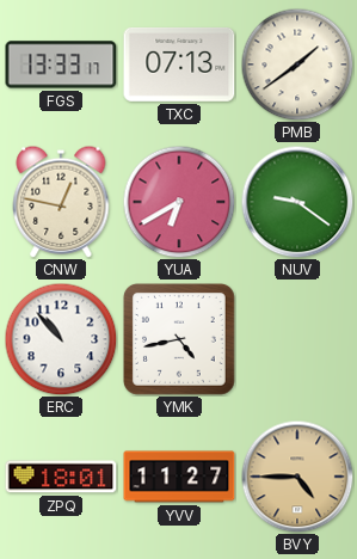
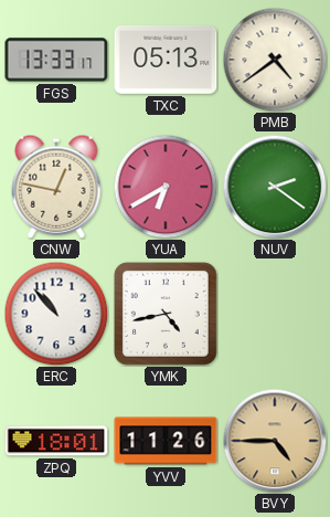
TXC: 07:13 -> 05:13 (166, 60)
PMB: 1:39 -> 4:39 (275, 60)
NUV: 9:21 -> 2:21 (275, 187)
YVV: 11:27 -> 11:26 (166, 441)
